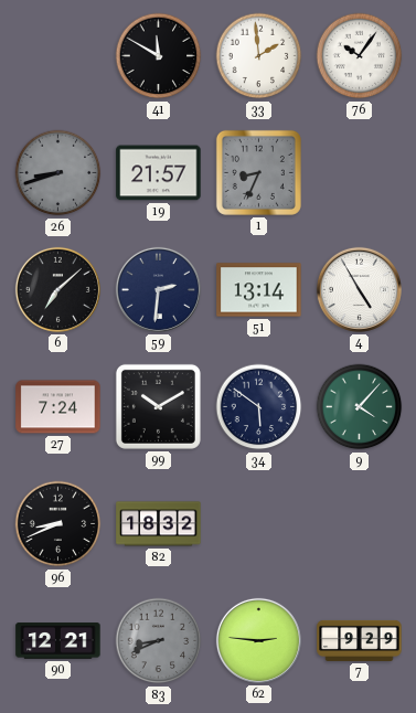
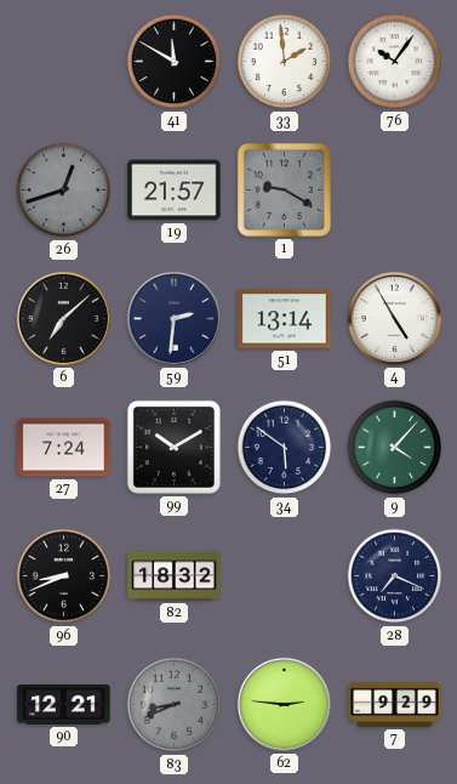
26: 8:42 -> 12:42 (64, 191)
1: 8:34 -> 9:20 (284, 189)
28: none -> 7:19 (395, 576)
